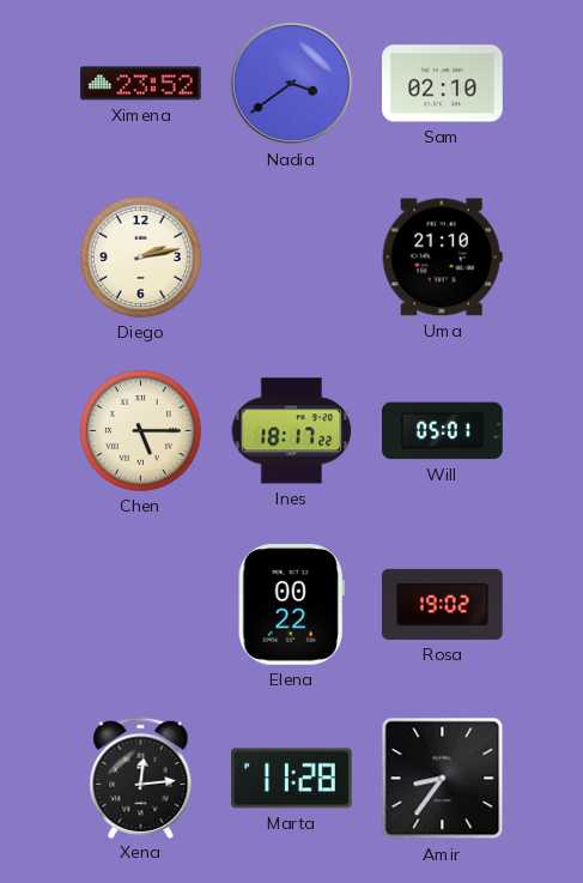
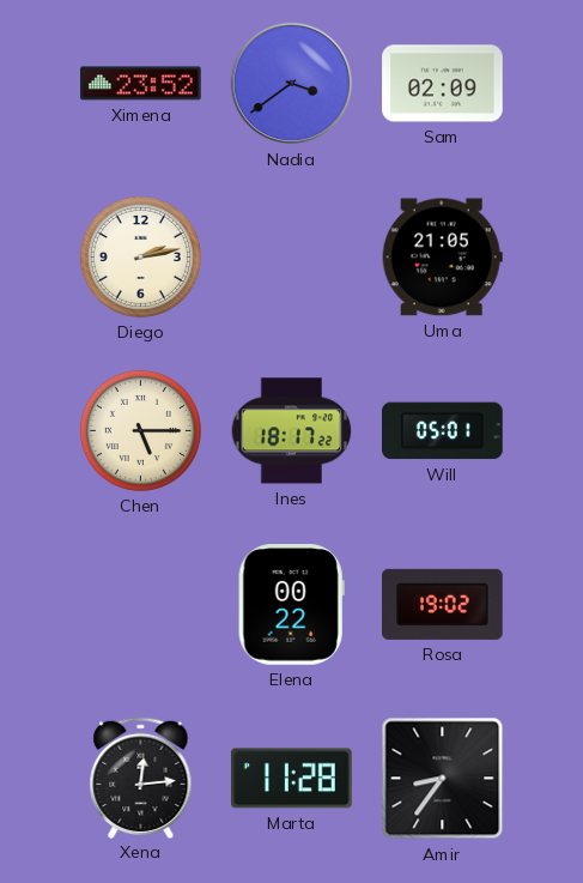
Sam: 02:10 -> 02:09 (443, 84)
Uma: 21:10 -> 21:05 (442, 258)
